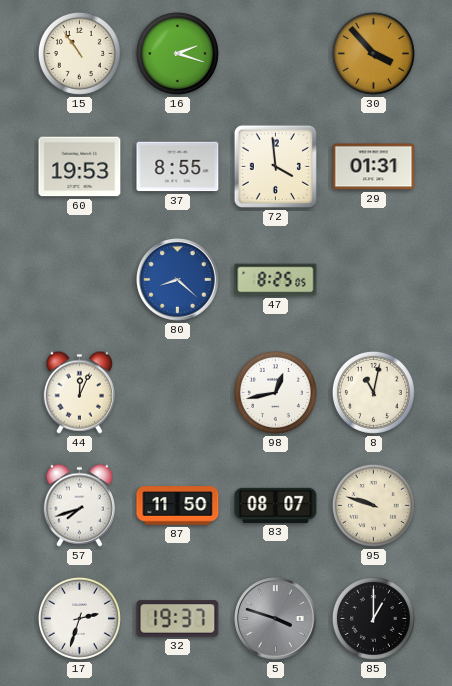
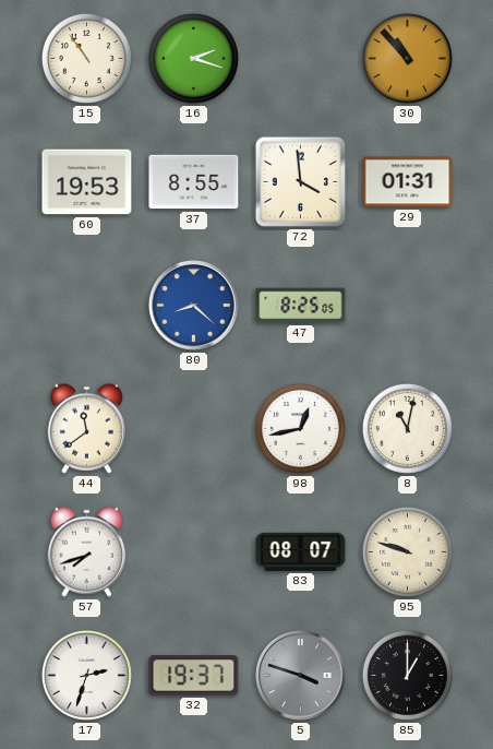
30: 3:53 -> 10:53 (407, 58)
44: 12:04 -> 11:39 (86, 428)
87: 11:50 -> none (178, 506)
